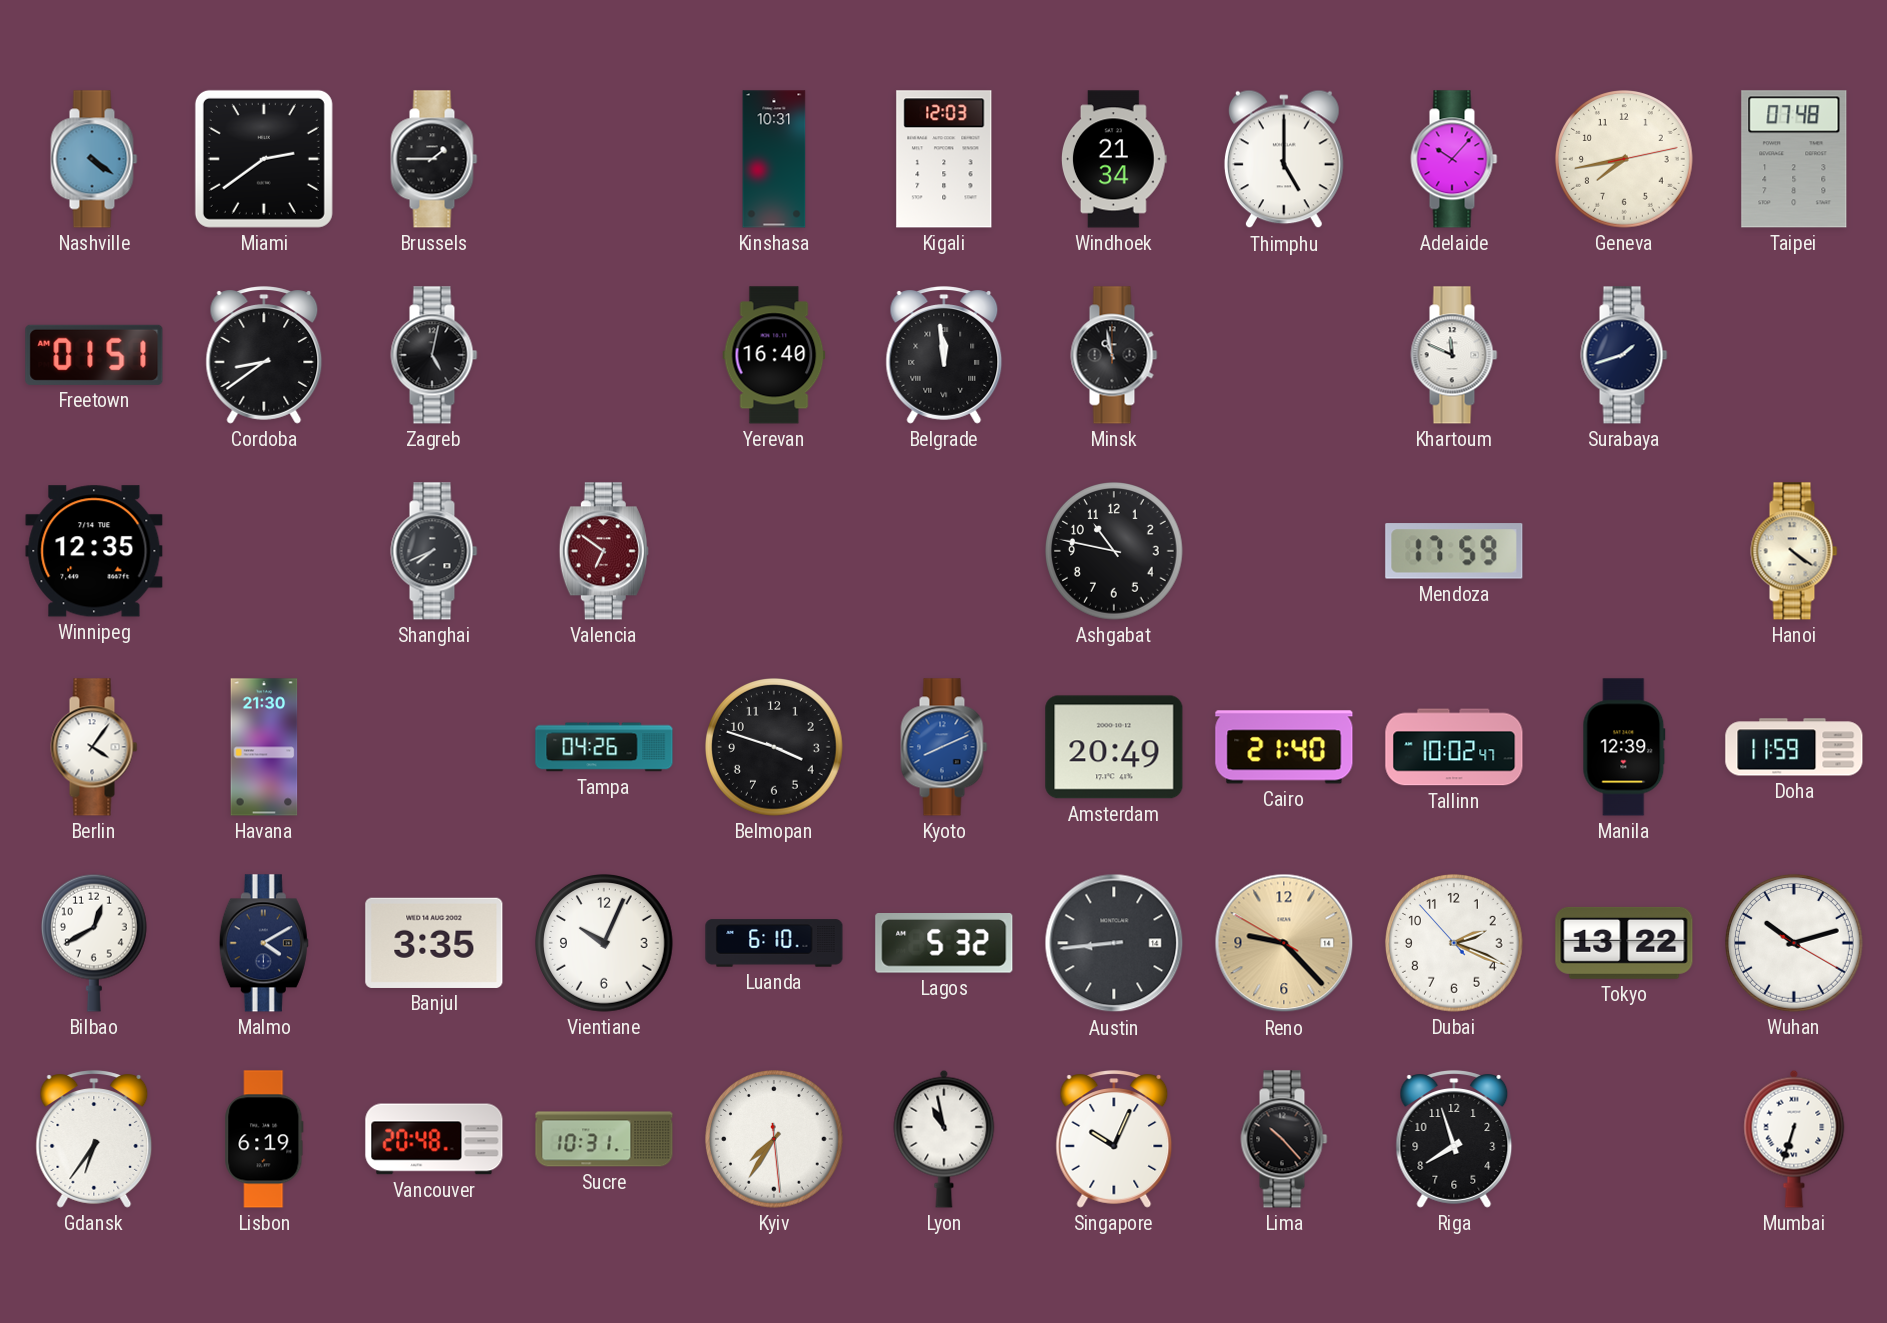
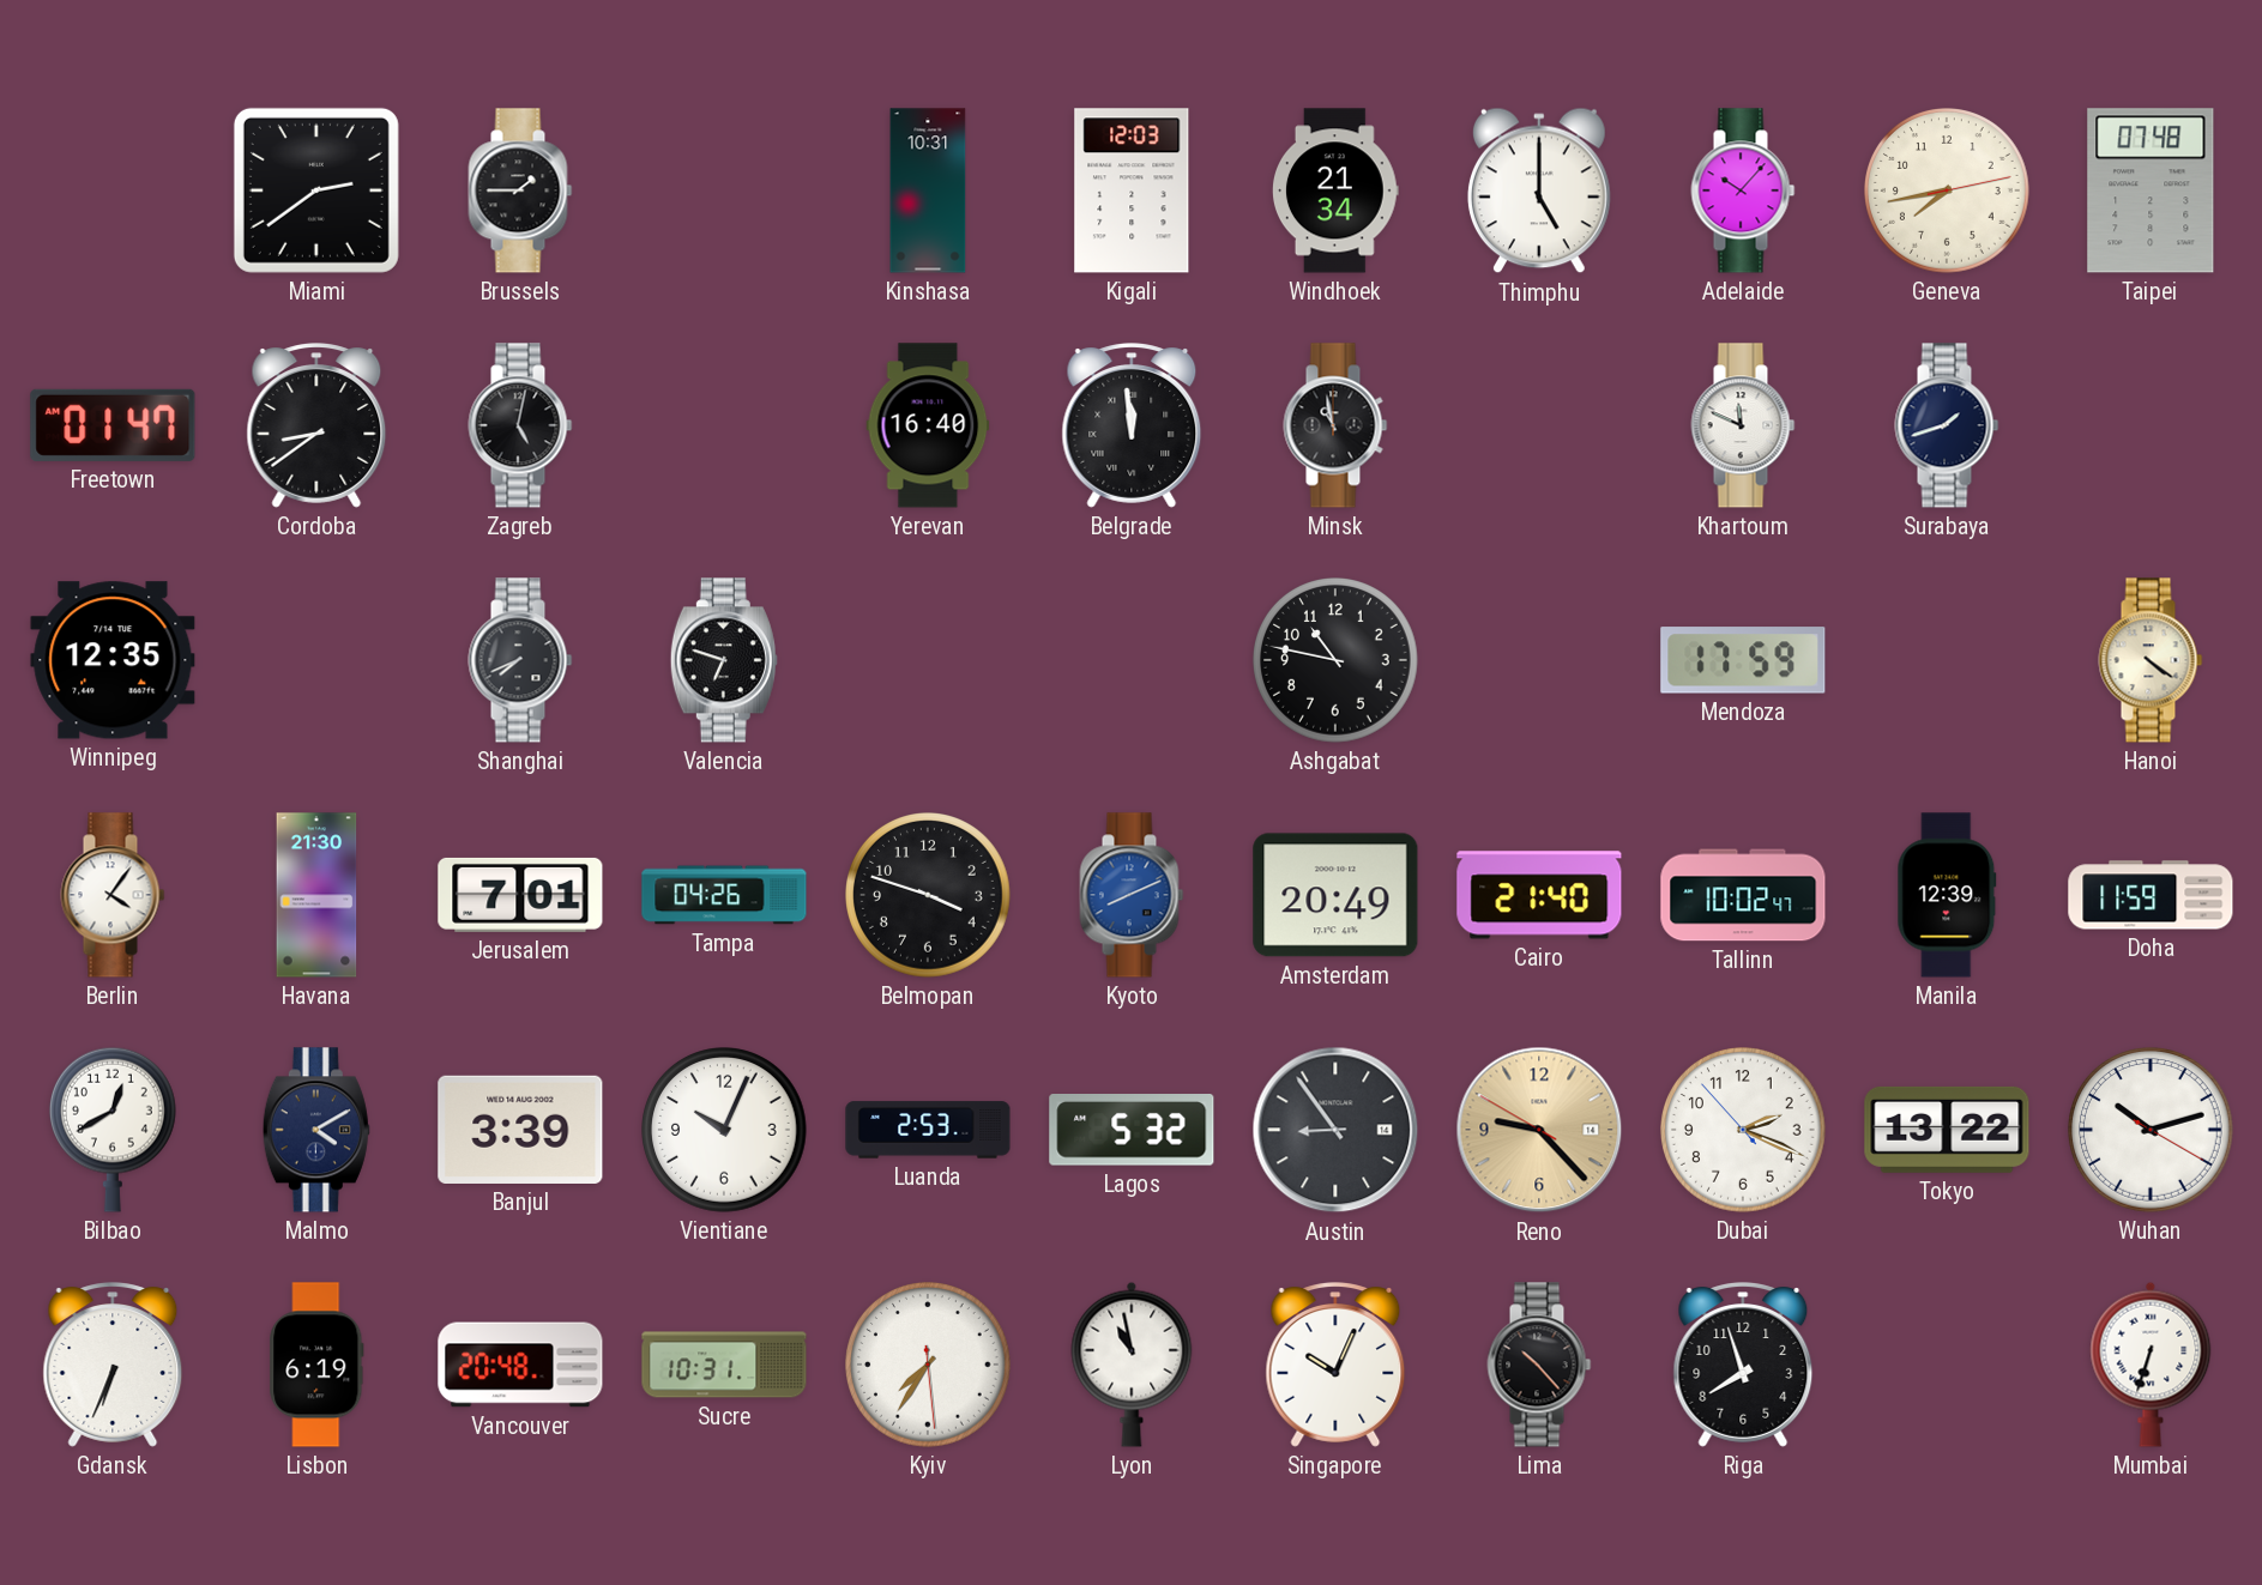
Nashville: 4:21 -> none (94, 159)
Freetown: 01:51 -> 01:47 (113, 425)
Valencia: 6:51 -> 6:48 (724, 660)
Valencia dial: burgundy -> black (724, 660)
Jerusalem: none -> 7:01 (520, 895)
Banjul: 3:35 -> 3:39 (520, 1130)
Luanda: 6:10 -> 2:53 (928, 1130)
Austin: 8:44 -> 8:54 (1335, 1130)
Gdansk: 6:36 -> 6:34 (113, 1365)
